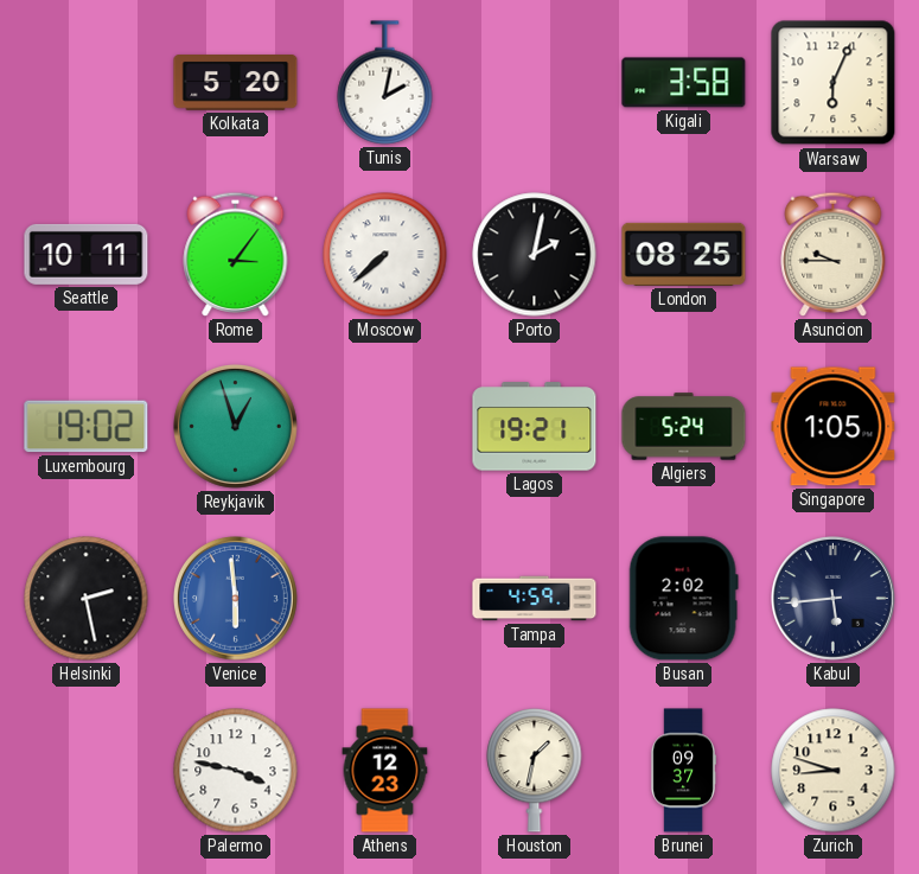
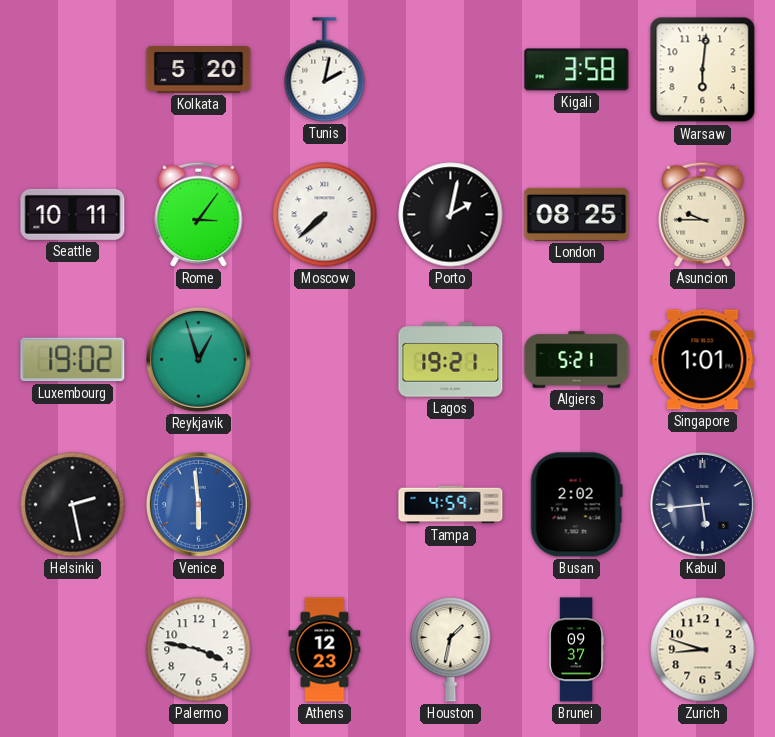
Warsaw: 6:04 -> 6:01 (703, 70)
Algiers: 5:24 -> 5:21 (577, 360)
Singapore: 1:05 -> 1:01 (703, 360)
